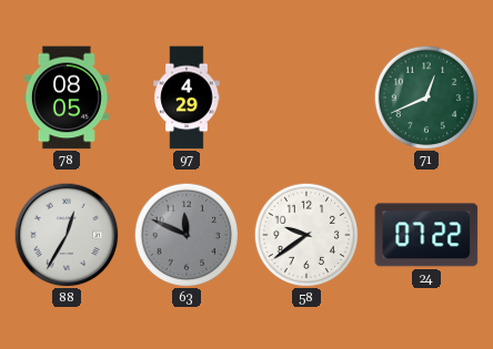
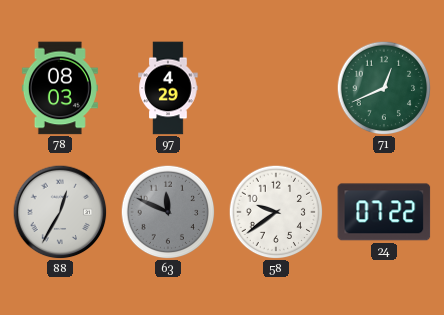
78: 08:05 -> 08:03 (60, 88)
